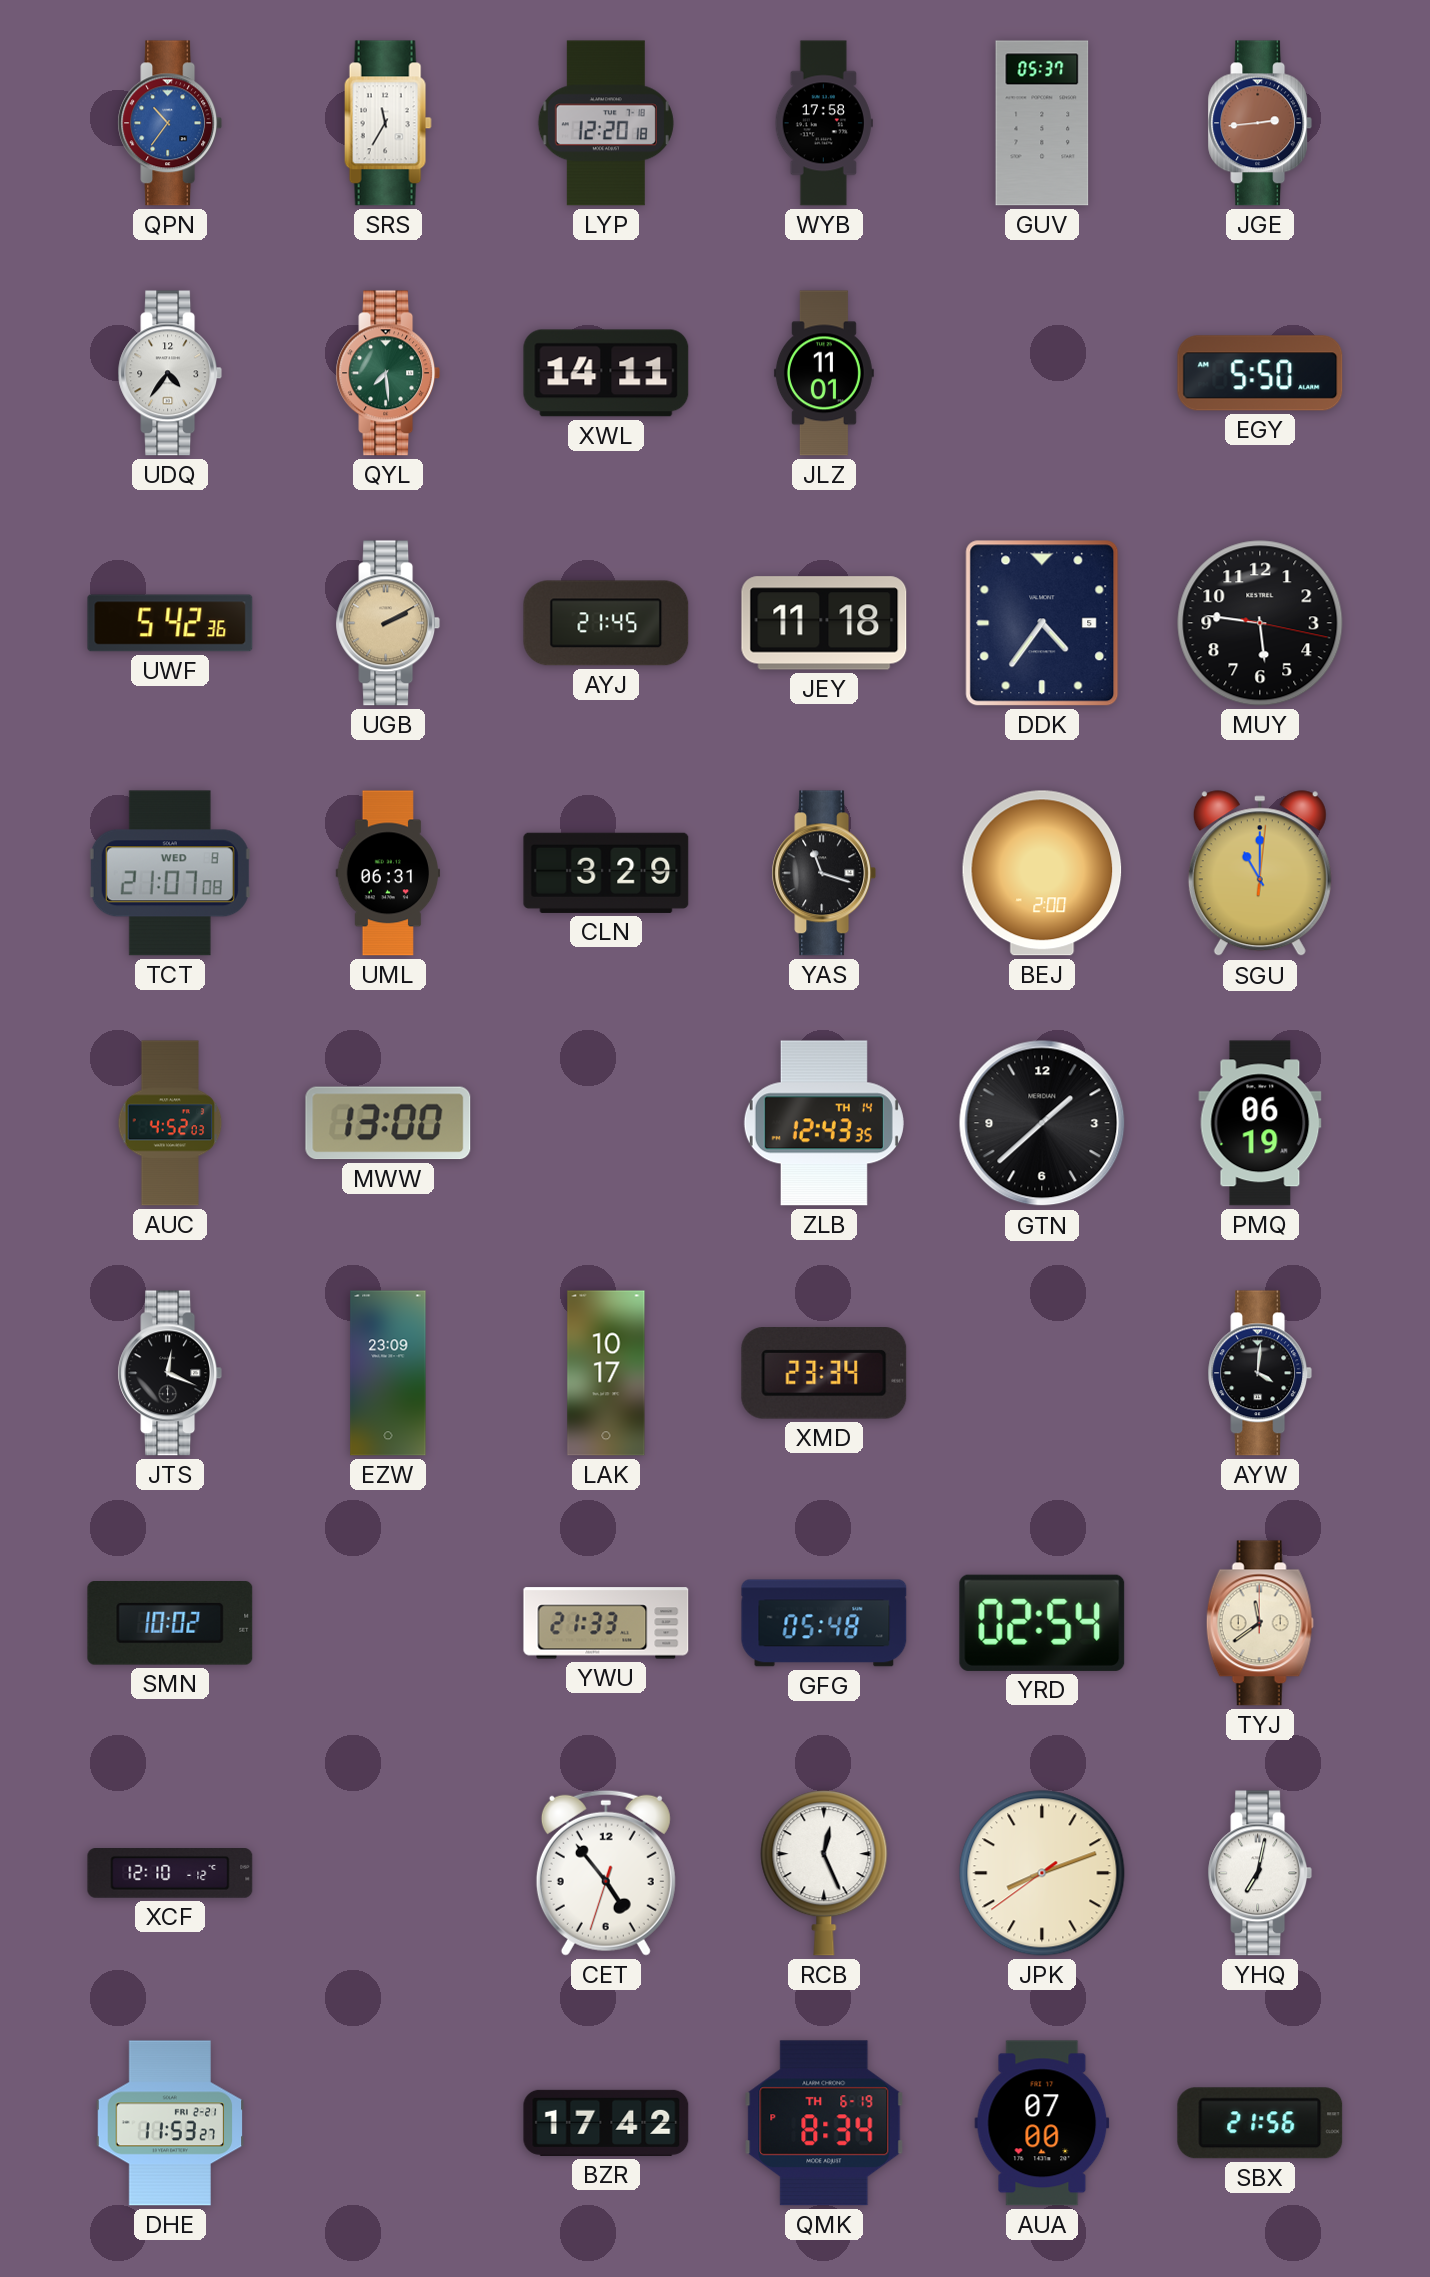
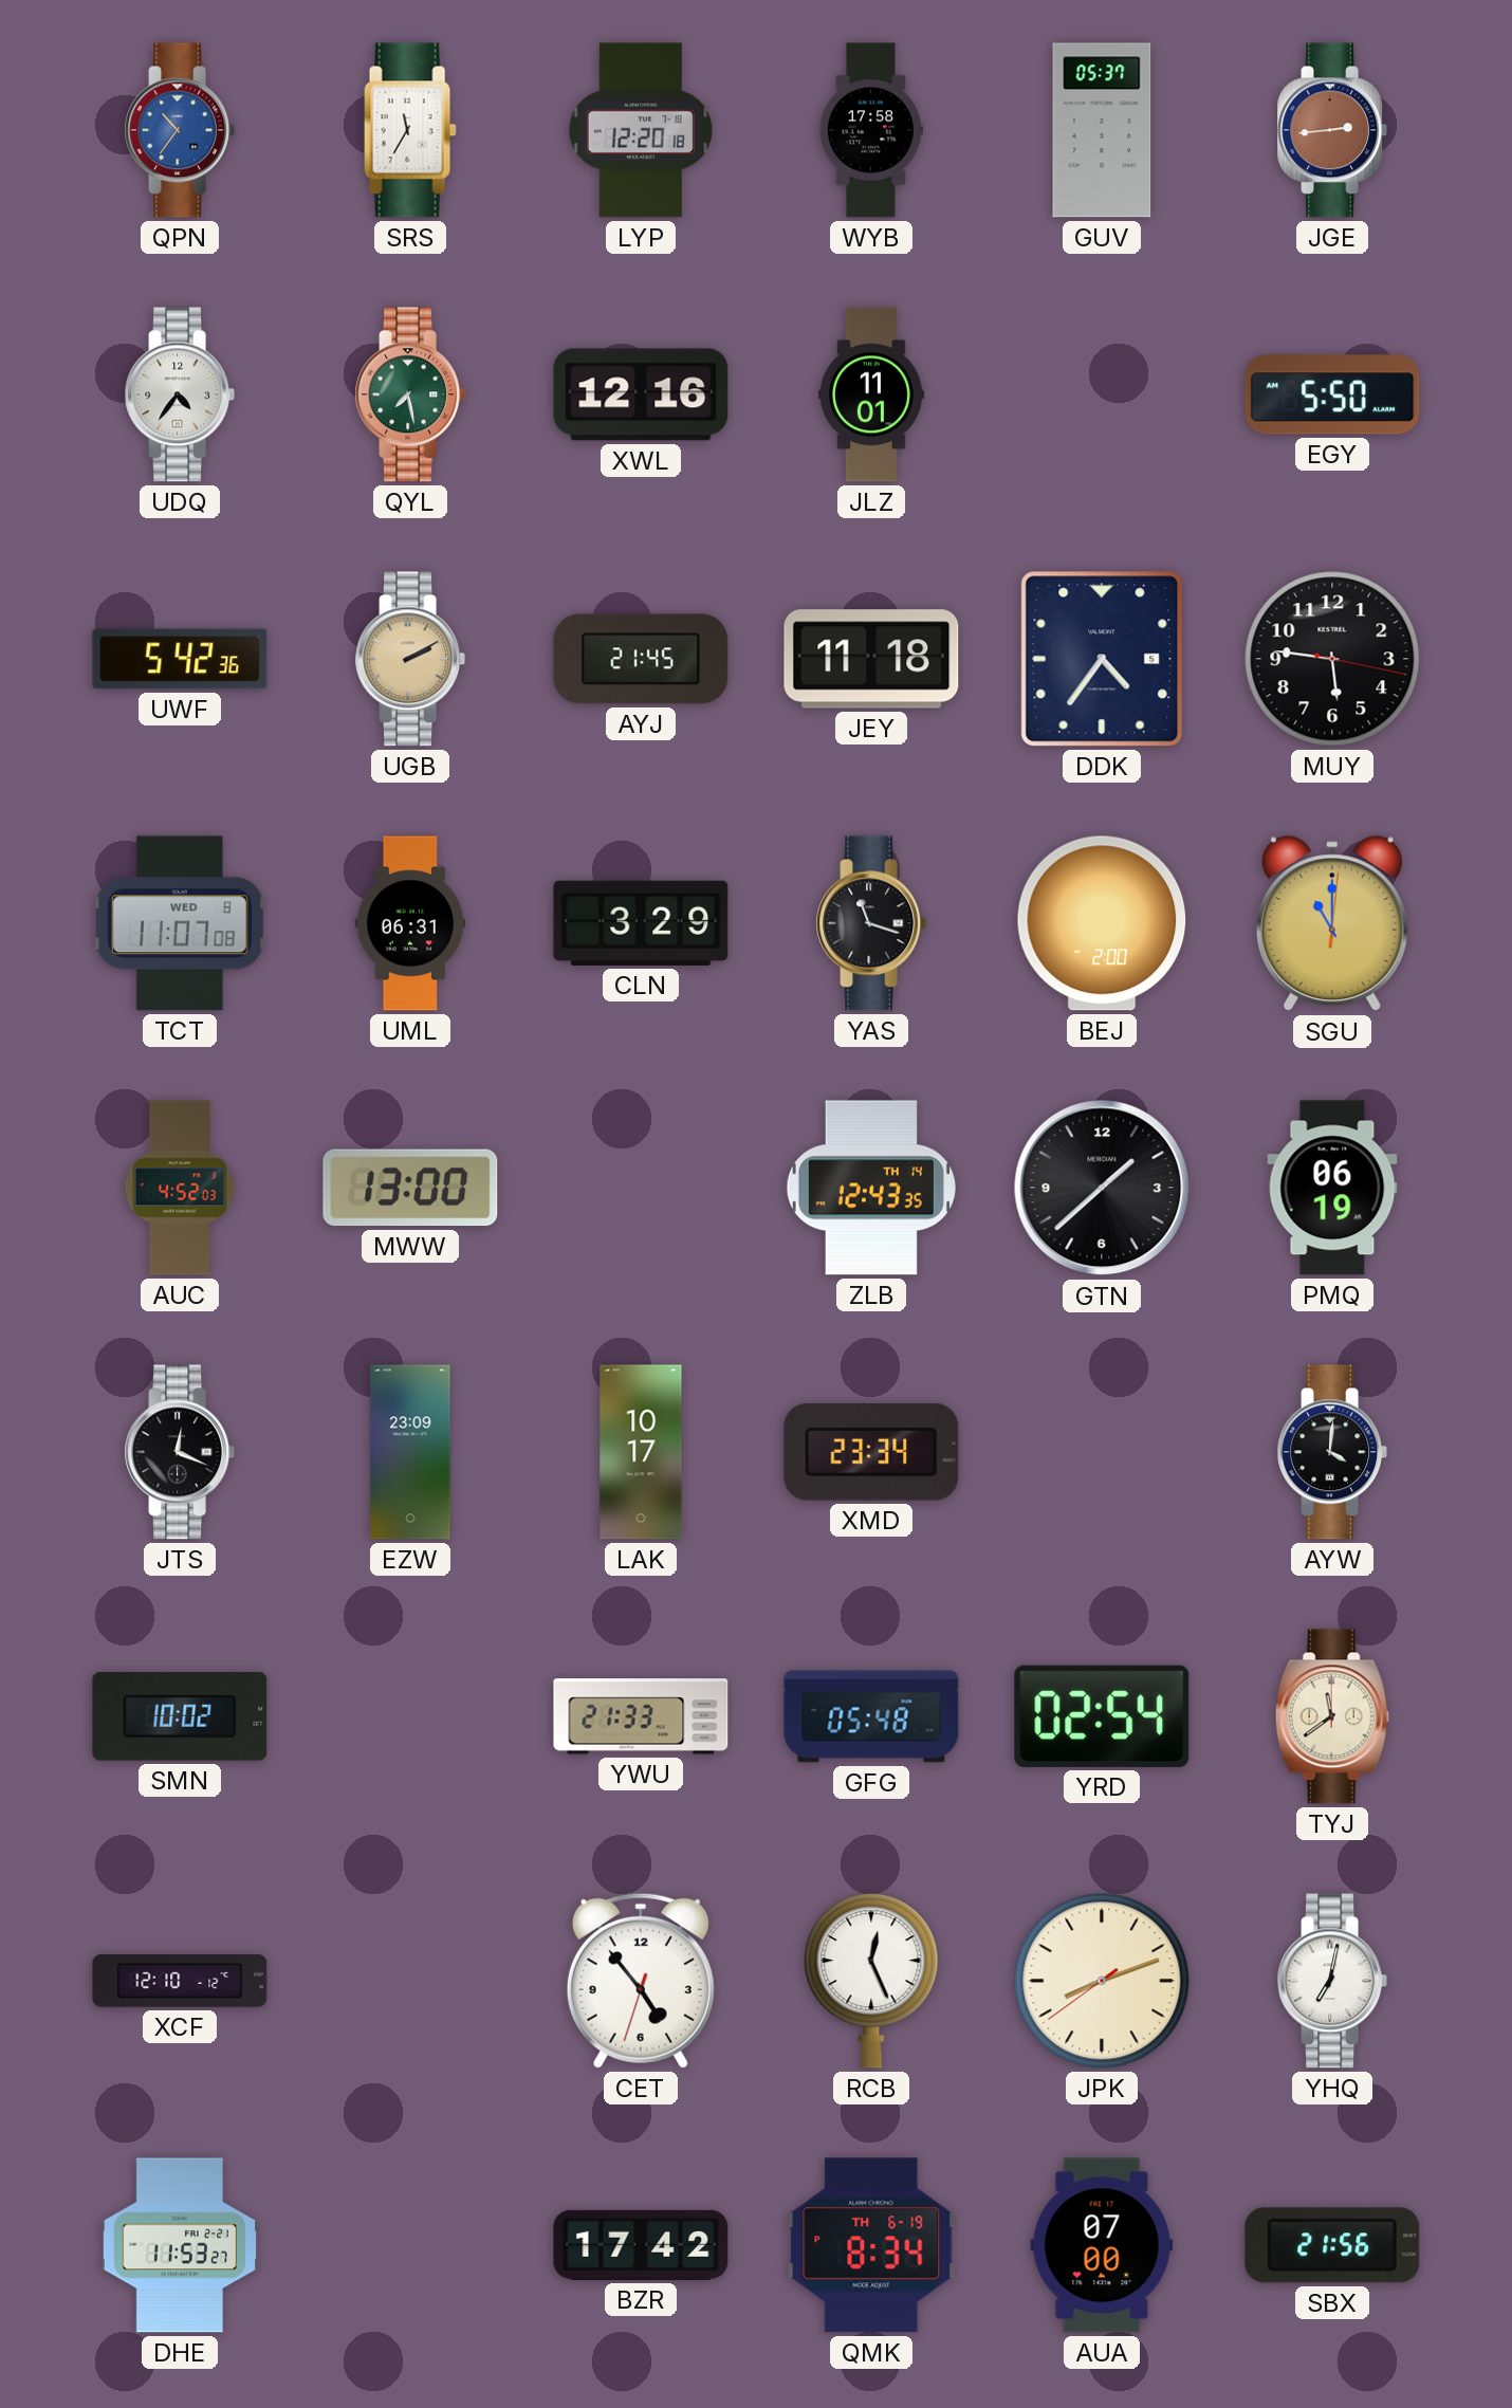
QYL: 7:29 -> 7:28 (410, 394)
XWL: 14:11 -> 12:16 (641, 394)
TCT: 21:07 -> 11:07 (180, 923)
